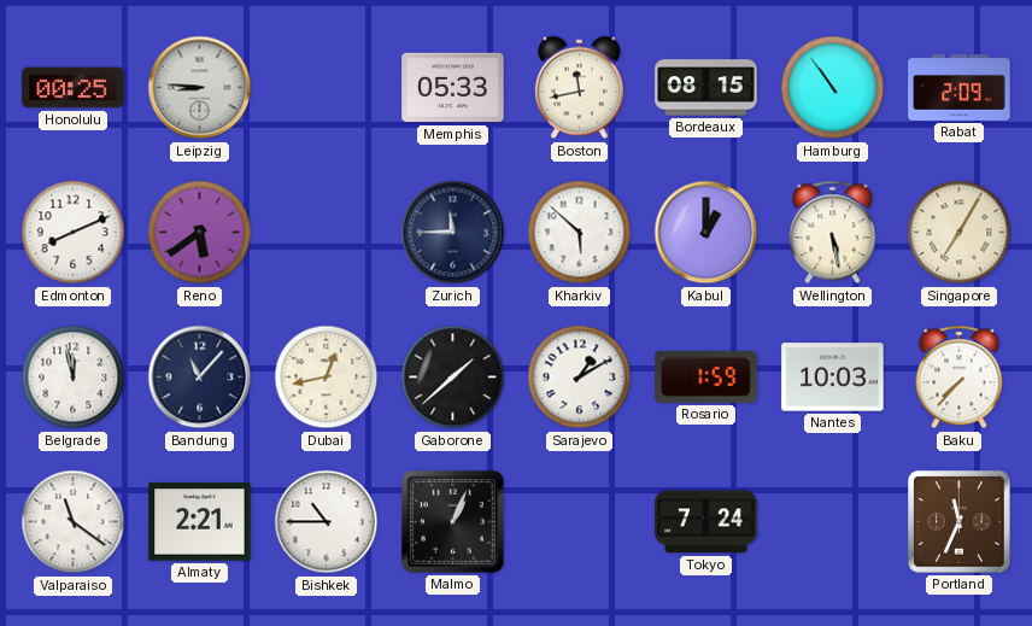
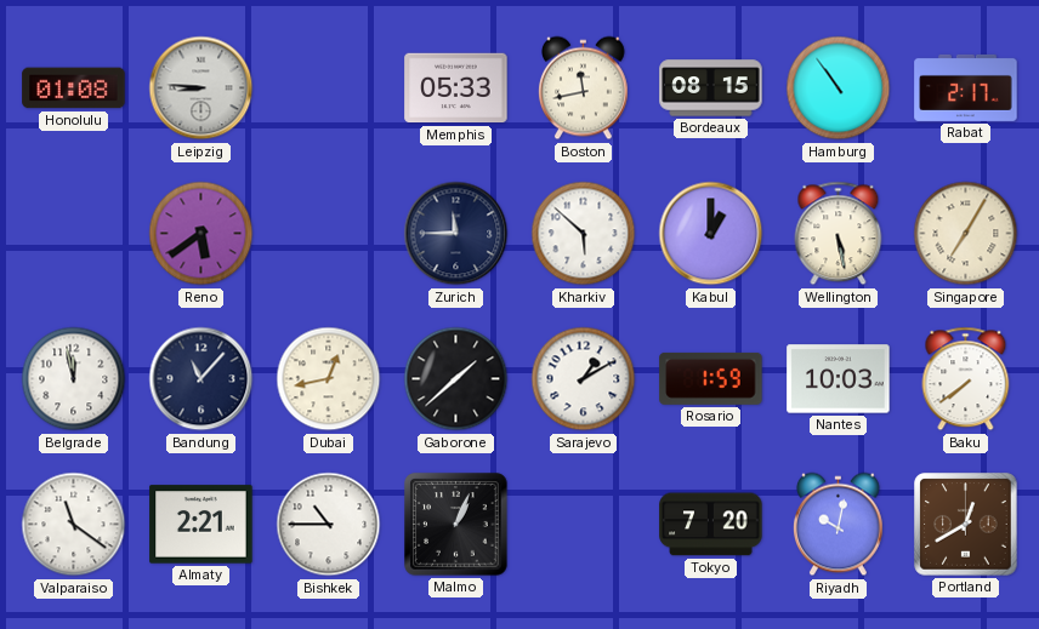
Honolulu: 00:25 -> 01:08 (74, 88)
Rabat: 2:09 -> 2:17 (966, 87)
Edmonton: 8:11 -> none (74, 233)
Baku: 7:37 -> 7:39 (966, 379)
Tokyo: 7:24 -> 7:20 (711, 525)
Riyadh: none -> 10:02 (838, 525)
Portland: 11:34 -> 12:40 (966, 525)
